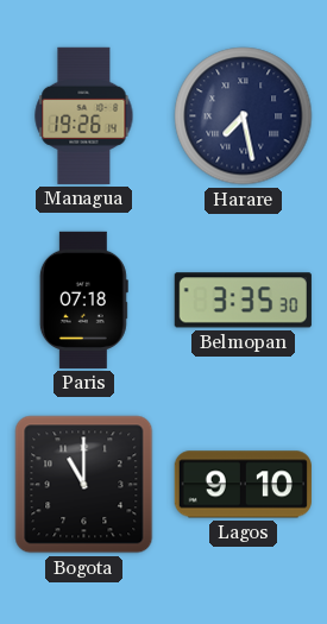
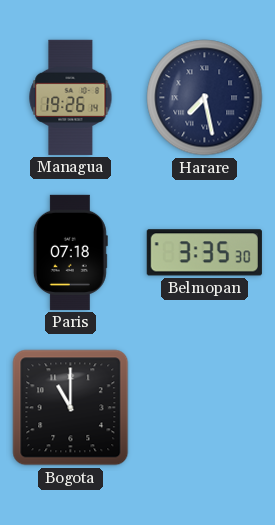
Lagos: 9:10 -> none (243, 485)
